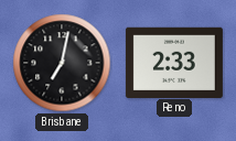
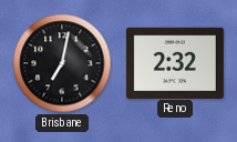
Reno: 2:33 -> 2:32 (175, 62)
